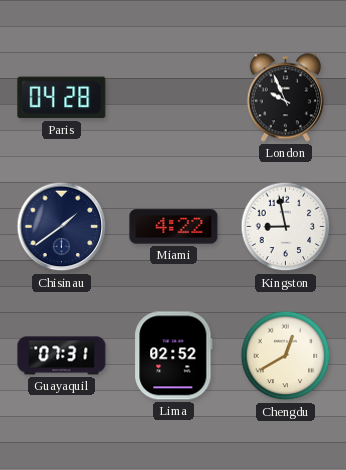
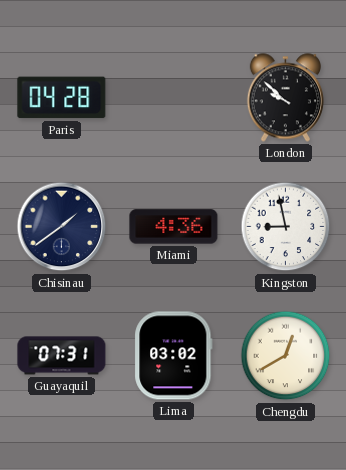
London: 9:56 -> 9:52 (285, 98)
Miami: 4:22 -> 4:36 (174, 227)
Lima: 02:52 -> 03:02 (174, 356)
